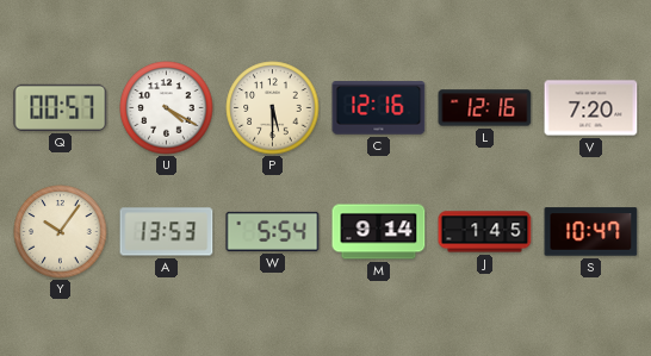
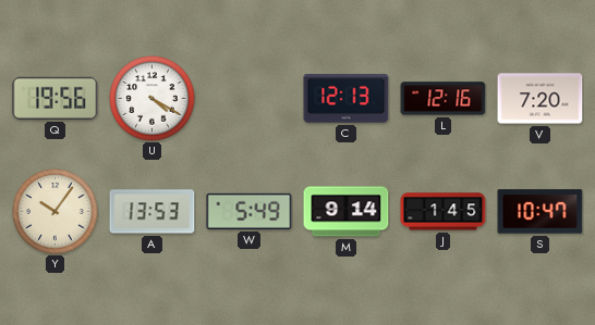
Q: 00:57 -> 19:56 (56, 98)
P: 5:30 -> none (273, 108)
C: 12:16 -> 12:13 (347, 99)
W: 5:54 -> 5:49 (250, 211)
